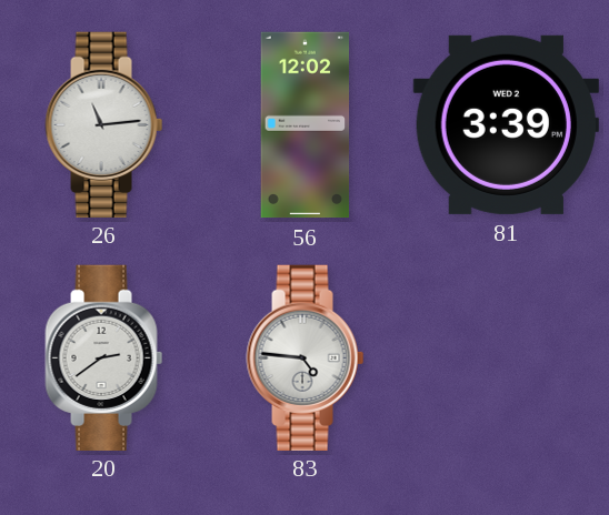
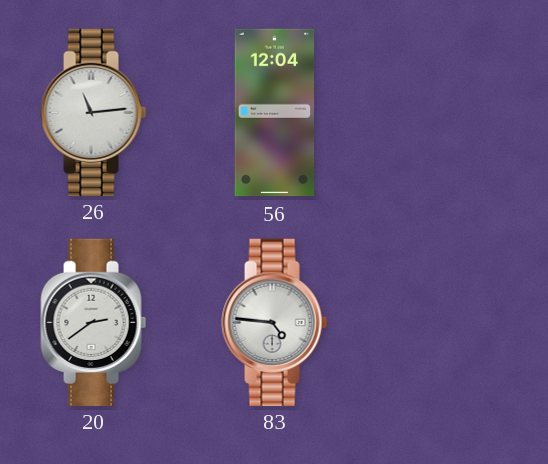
56: 12:02 -> 12:04 (275, 113)
81: 3:39 -> none (506, 124)
